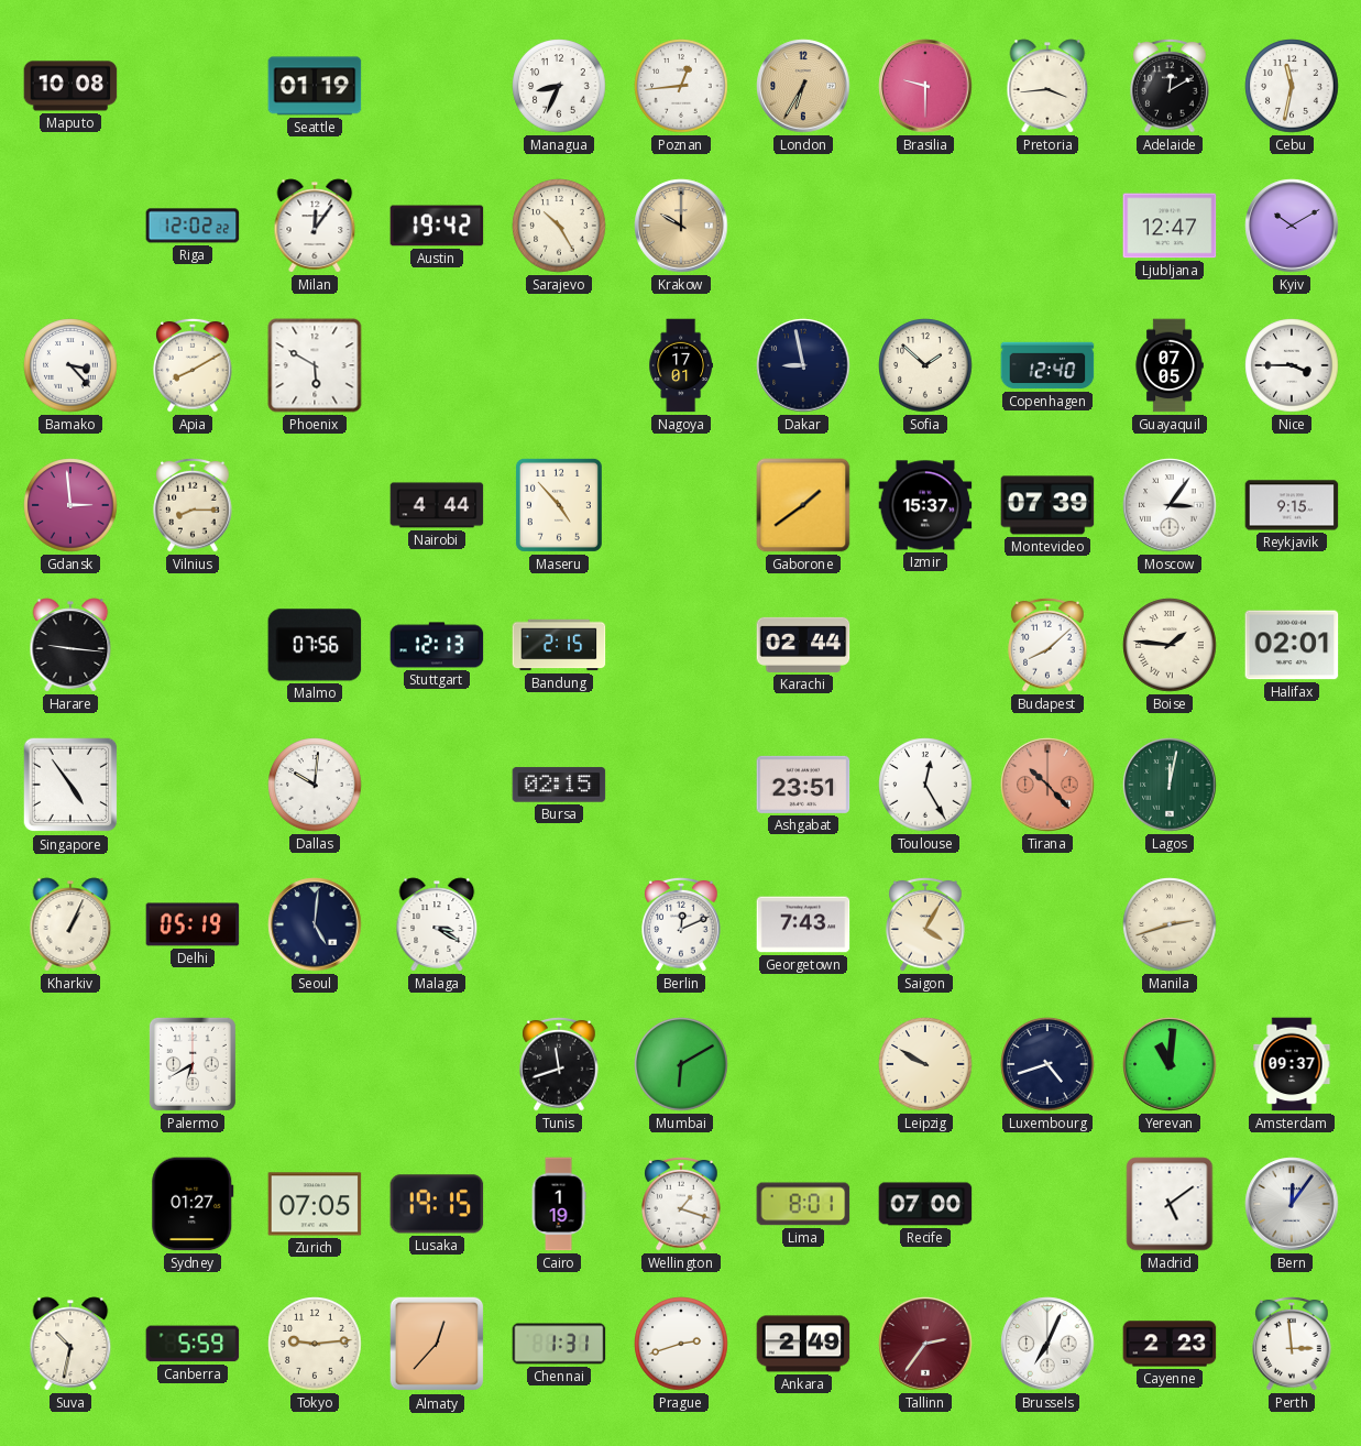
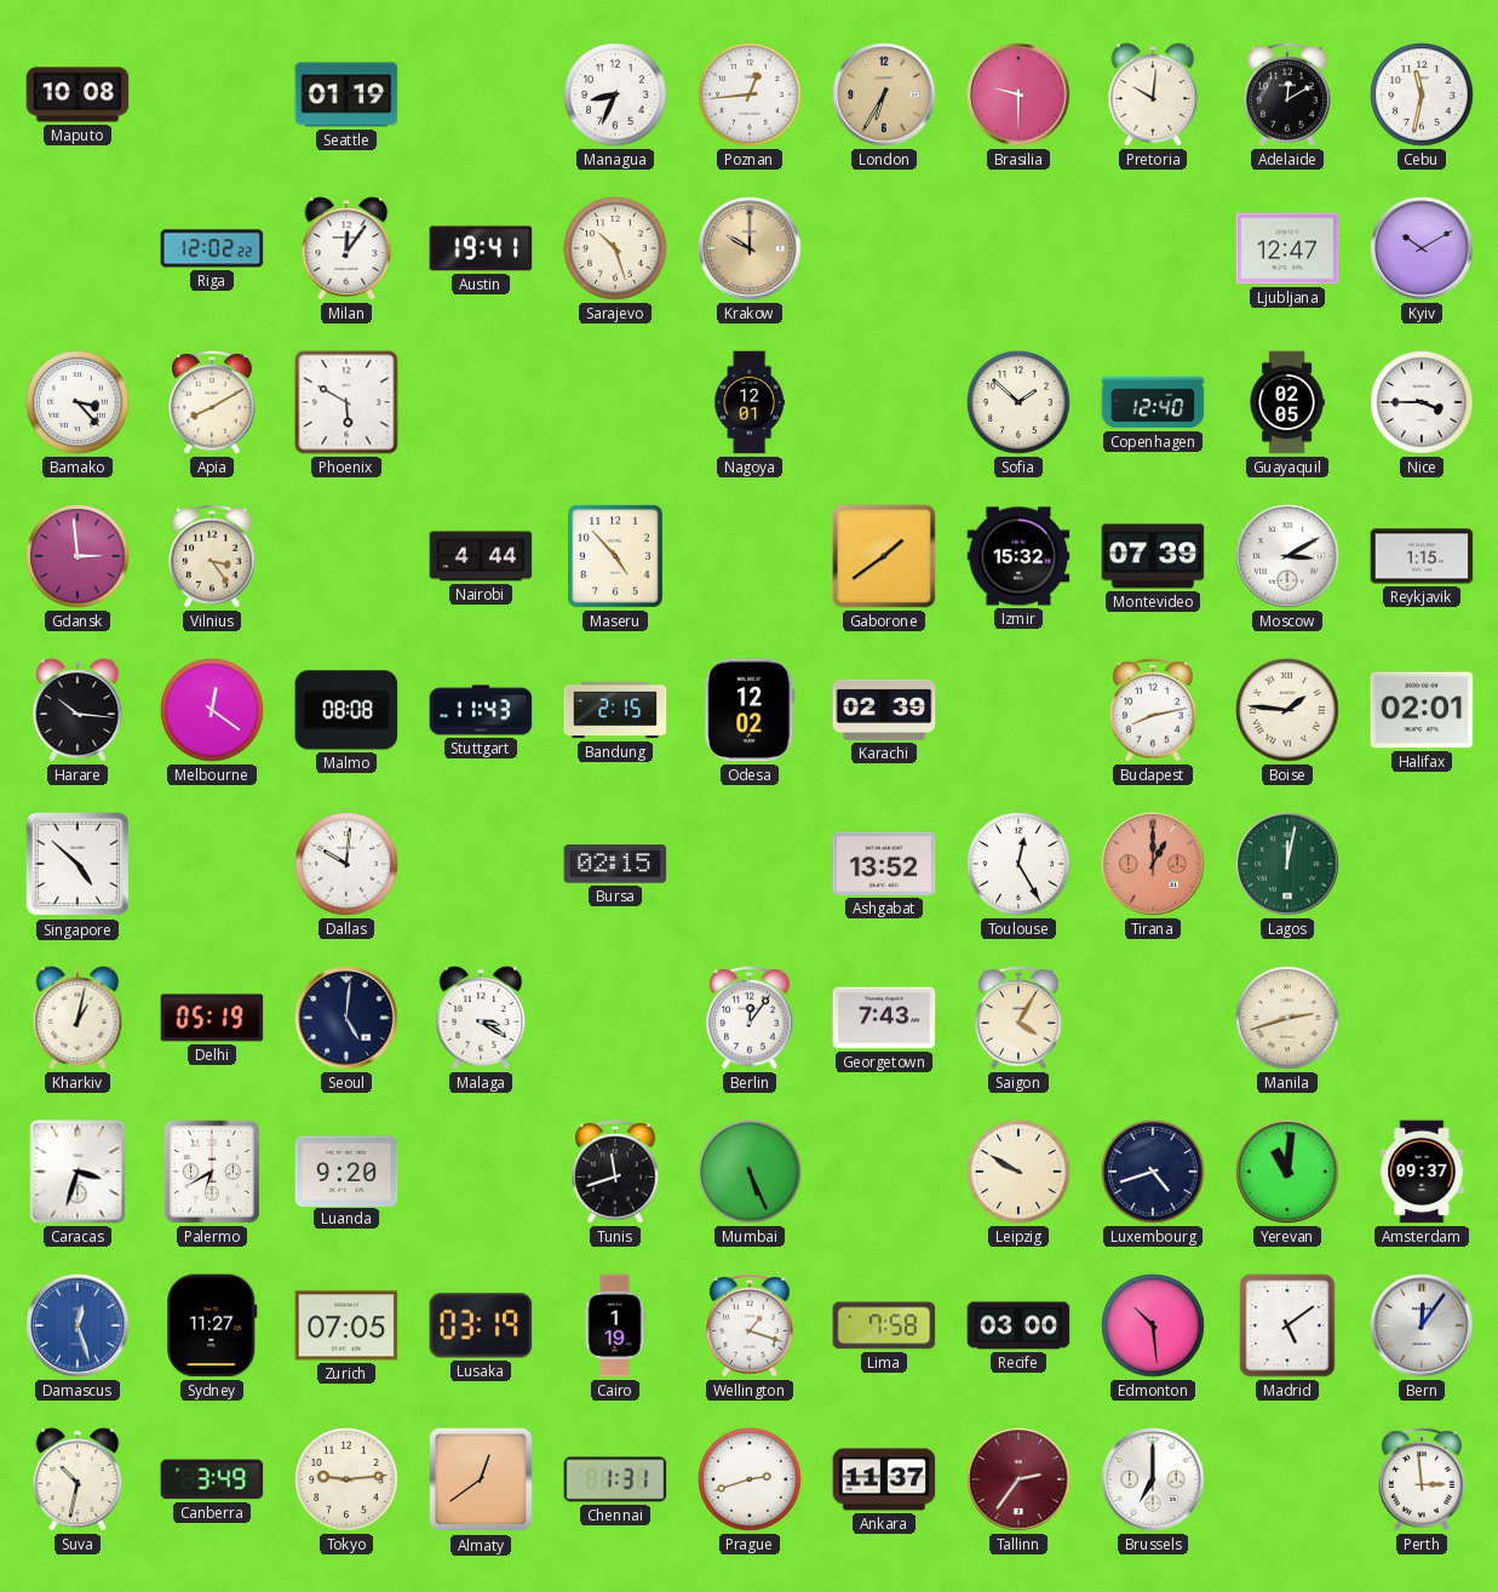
Pretoria: 3:44 -> 10:01 (1153, 95)
Austin: 19:42 -> 19:41 (481, 248)
Sarajevo: 10:25 -> 10:27 (615, 248)
Nagoya: 17:01 -> 12:01 (748, 402)
Dakar: 8:58 -> none (803, 365)
Guayaquil: 07:05 -> 02:05 (1287, 402)
Vilnius: 8:15 -> 3:24 (212, 556)
Izmir: 15:37 -> 15:32 (1018, 556)
Moscow: 3:06 -> 3:10 (1287, 556)
Reykjavik: 9:15 -> 1:15 (1422, 556)
Harare: 9:16 -> 10:16 (78, 710)
Melbourne: none -> 12:21 (212, 710)
Malmo: 07:56 -> 08:08 (346, 710)
Stuttgart: 12:13 -> 11:43 (481, 710)
Odesa: none -> 12:02 (750, 710)
Karachi: 02:44 -> 02:39 (884, 710)
Budapest: 8:08 -> 8:13 (1153, 710)
Singapore: 4:54 -> 4:52 (78, 864)
Ashgabat: 23:51 -> 13:52 (884, 864)
Tirana: 10:23 -> 1:00 (1153, 864)
Kharkiv: 1:04 -> 1:02 (78, 1018)
Berlin: 12:11 -> 12:06 (750, 1018)
Caracas: none -> 3:33 (78, 1172)
Luanda: none -> 9:20 (346, 1170)
Mumbai: 6:10 -> 5:26 (750, 1172)
Damascus: none -> 12:27 (78, 1325)
Sydney: 01:27 -> 11:27 (212, 1325)
Lusaka: 19:15 -> 03:19 (481, 1325)
Lima: 8:01 -> 7:58 (884, 1325)
Recife: 07:00 -> 03:00 (1018, 1325)
Edmonton: none -> 10:29 (1153, 1325)
Canberra: 5:59 -> 3:49 (212, 1479)
Almaty: 12:37 -> 12:39 (481, 1479)
Ankara: 2:49 -> 11:37 (884, 1479)
Brussels: 7:04 -> 7:00 (1153, 1479)
Cayenne: 2:23 -> none (1170, 1344)
